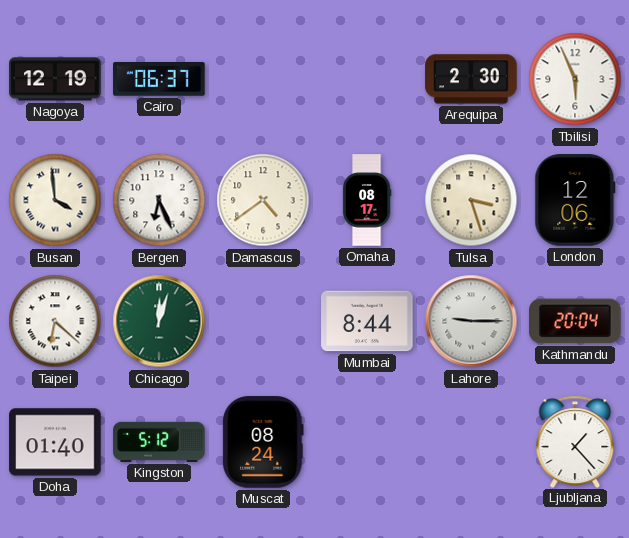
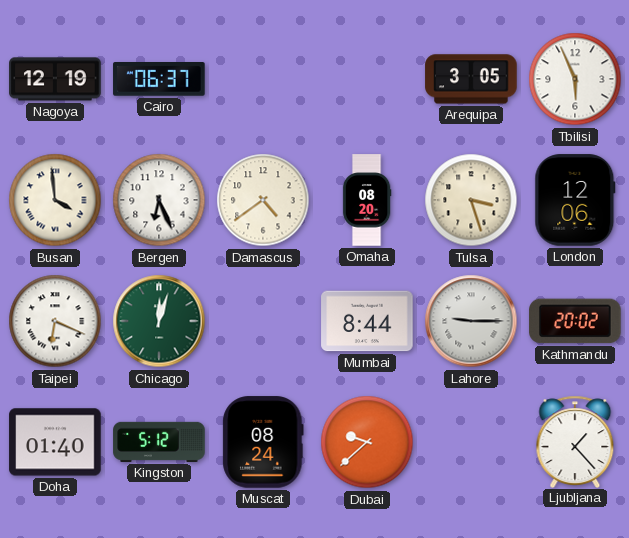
Arequipa: 2:30 -> 3:05 (471, 79)
Omaha: 08:17 -> 08:20 (367, 200)
Taipei: 6:22 -> 6:19 (55, 321)
Kathmandu: 20:04 -> 20:02 (575, 321)
Dubai: none -> 9:38 (367, 442)
